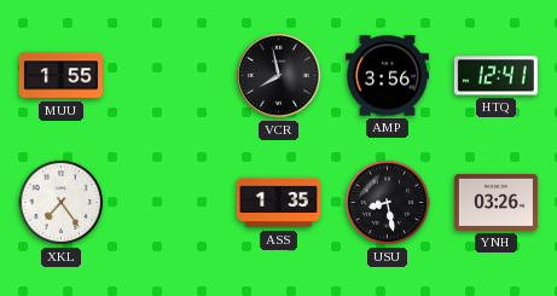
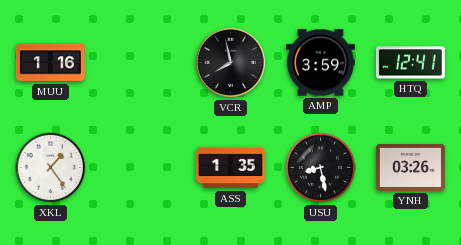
MUU: 1:55 -> 1:16 (50, 63)
AMP: 3:56 -> 3:59 (320, 63)
XKL: 7:24 -> 1:24 (51, 168)
